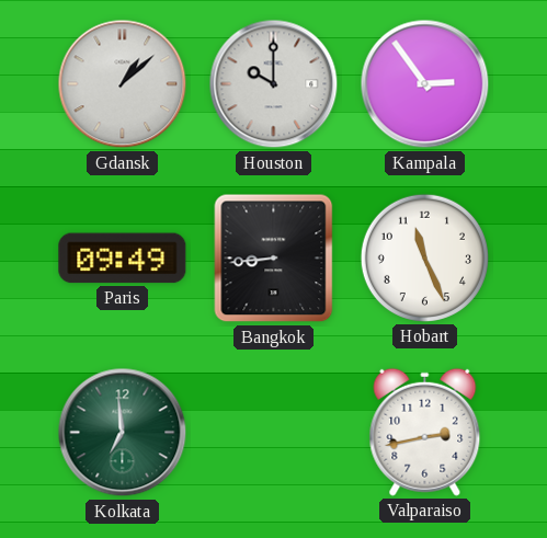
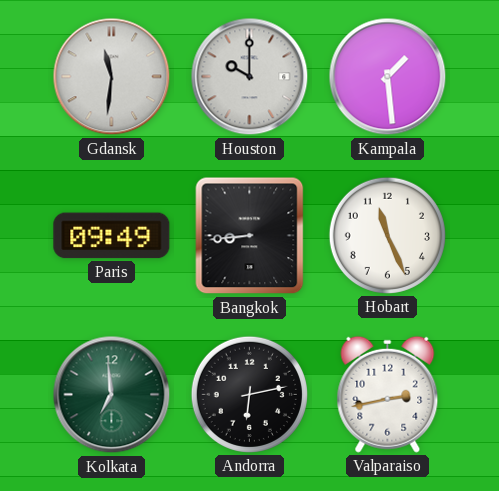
Gdansk: 1:08 -> 11:31 (112, 77)
Kampala: 2:54 -> 1:29 (388, 77)
Andorra: none -> 6:13 (249, 394)
